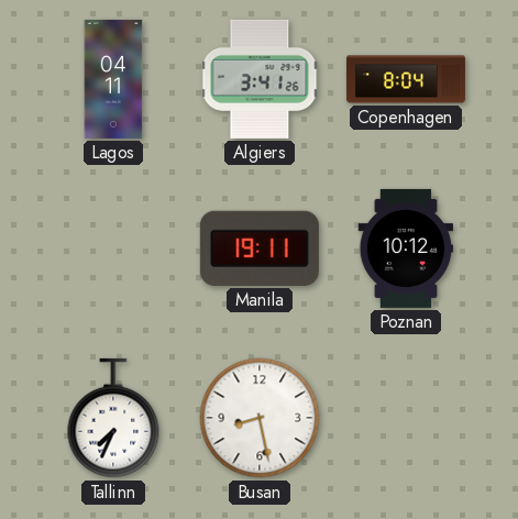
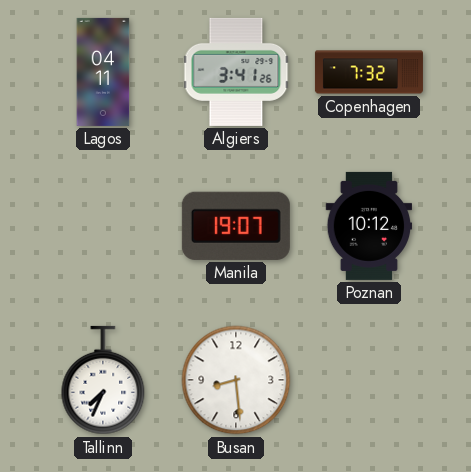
Copenhagen: 8:04 -> 7:32 (369, 72)
Manila: 19:11 -> 19:07 (236, 226)
Busan: 8:28 -> 8:29 (236, 380)
